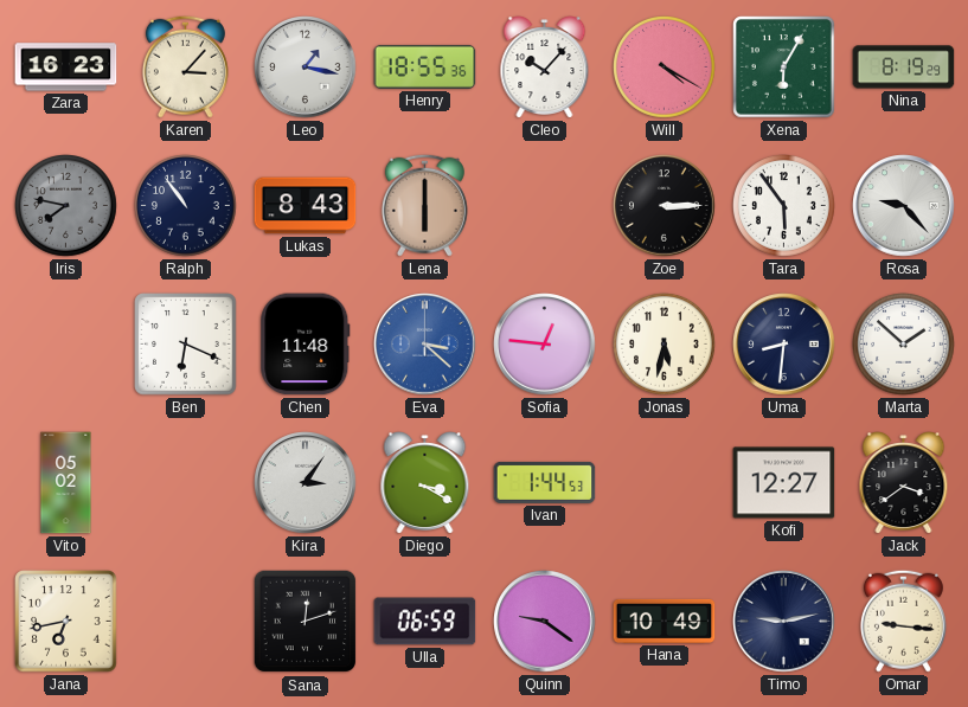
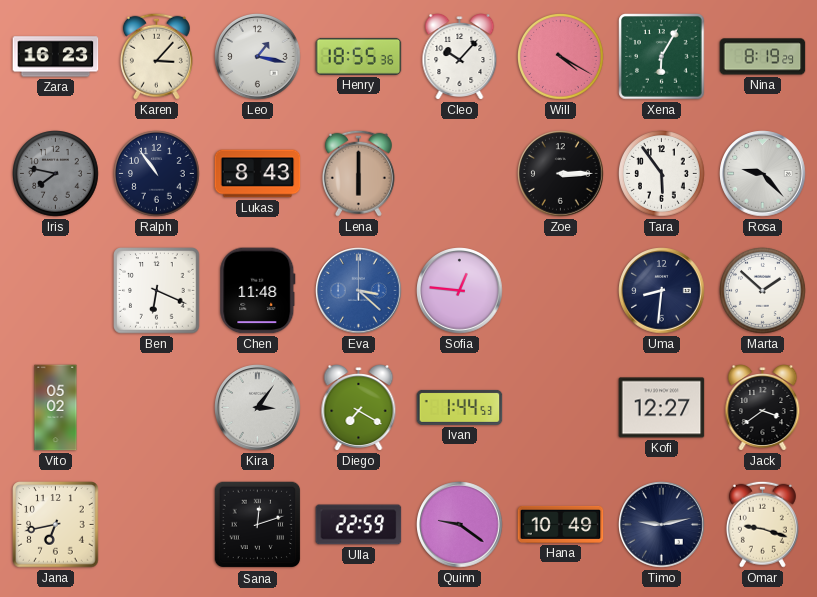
Jonas: 5:32 -> none (665, 345)
Diego: 3:20 -> 7:20 (359, 408)
Ulla: 06:59 -> 22:59 (359, 525)
Omar: 9:16 -> 9:18 (762, 524)
